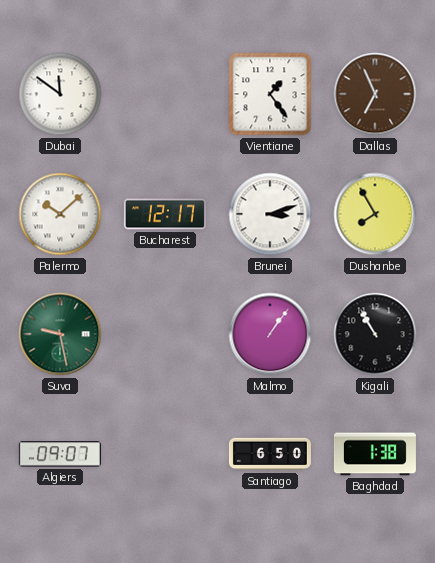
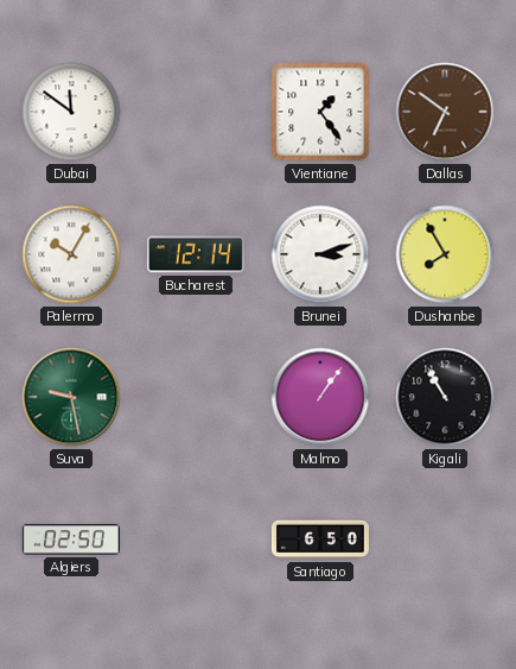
Dallas: 6:56 -> 6:51 (445, 112)
Palermo: 10:08 -> 10:05 (71, 254)
Bucharest: 12:17 -> 12:14 (196, 254)
Algiers: 09:07 -> 02:50 (71, 539)
Baghdad: 1:38 -> none (375, 454)
